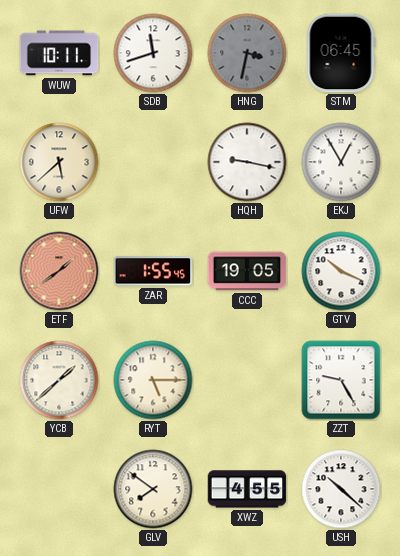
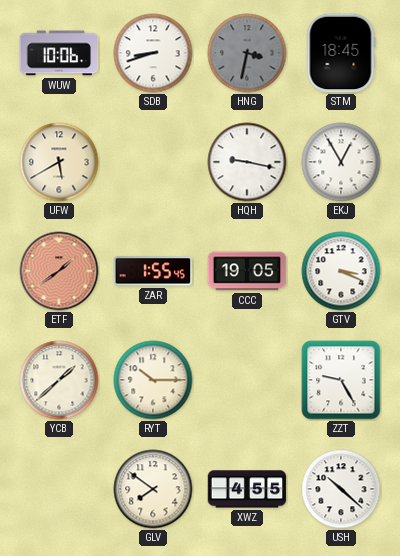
WUW: 10:11 -> 10:06 (59, 53)
SDB: 11:42 -> 8:42 (153, 53)
STM: 06:45 -> 18:45 (341, 53)
UFW: 5:38 -> 5:40 (59, 162)
GTV: 10:19 -> 3:19 (341, 271)
RYT: 5:15 -> 10:15 (153, 380)
